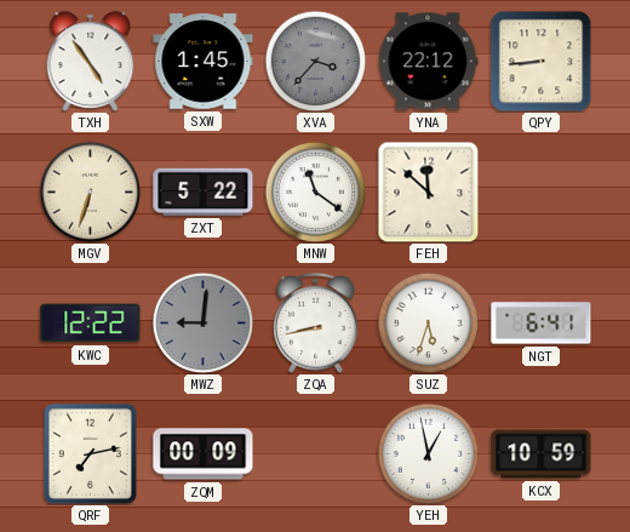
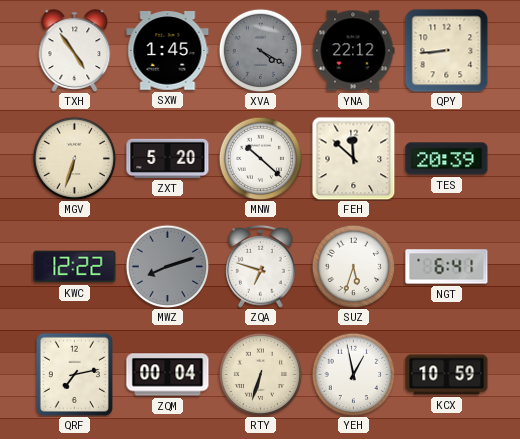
XVA: 3:37 -> 4:20 (260, 50)
ZXT: 5:22 -> 5:20 (168, 158)
MNW: 11:21 -> 10:22 (260, 158)
TES: none -> 20:39 (447, 159)
MWZ: 9:01 -> 8:12 (167, 266)
ZQA: 8:43 -> 6:48 (261, 267)
ZQM: 00:09 -> 00:04 (168, 375)
RTY: none -> 6:33 (260, 374)
